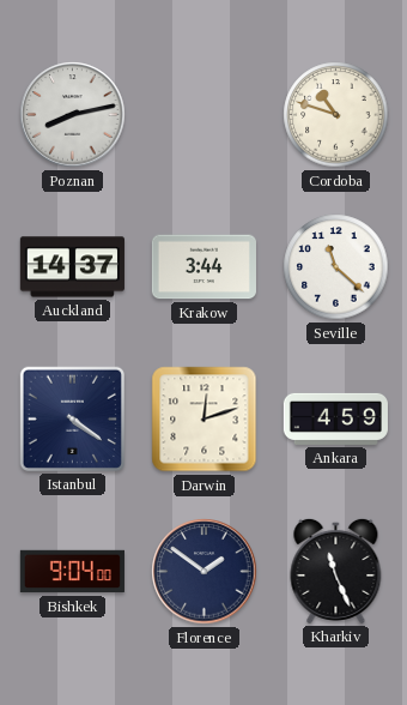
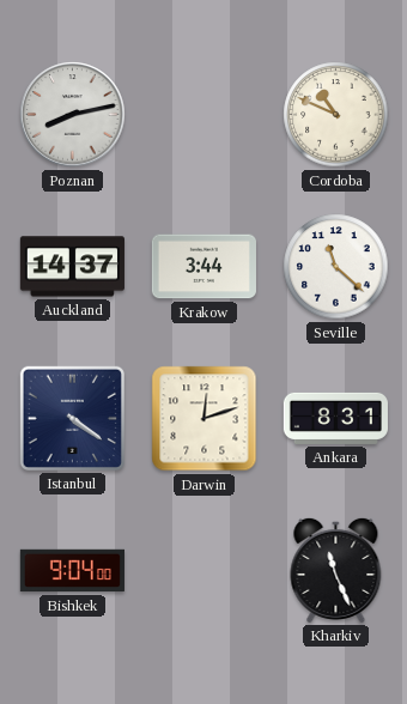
Cordoba: 10:48 -> 10:49 (336, 115)
Ankara: 4:59 -> 8:31 (335, 418)
Florence: 1:51 -> none (205, 572)
